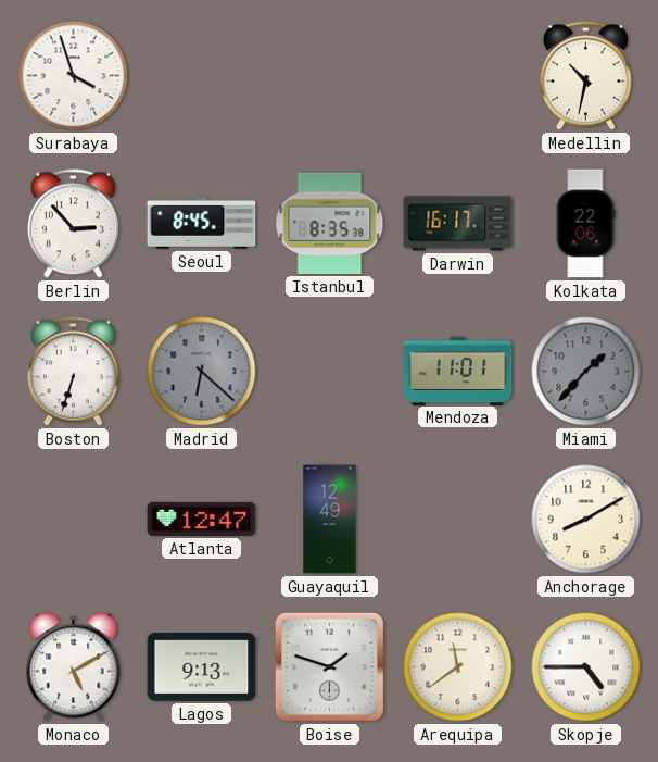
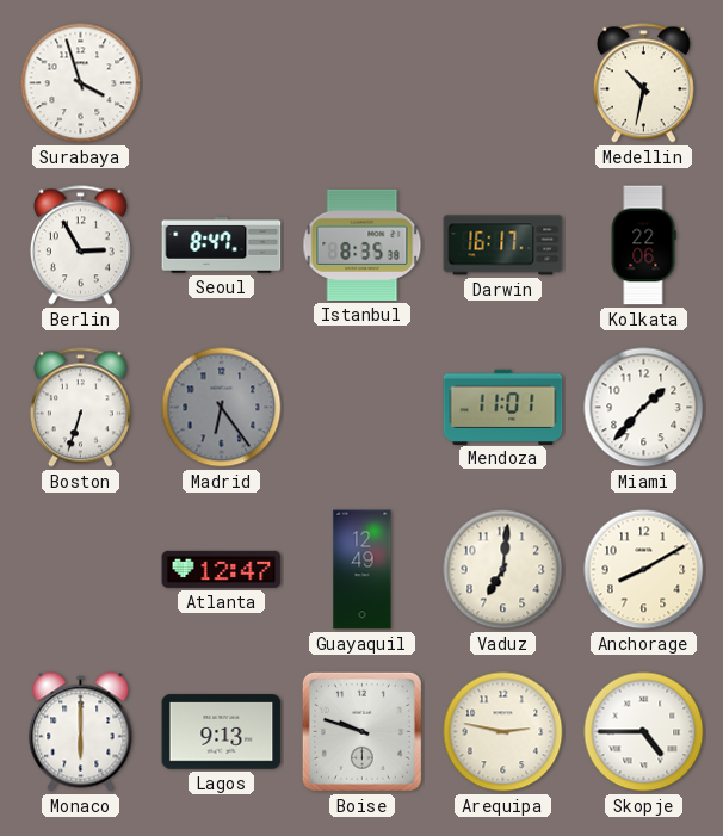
Berlin: 2:53 -> 2:55 (80, 246)
Seoul: 8:45 -> 8:47 (222, 244)
Madrid: 6:22 -> 6:24 (222, 408)
Miami dial: grey -> white (644, 408)
Vaduz: none -> 7:01 (503, 570)
Monaco: 5:10 -> 6:00 (81, 732)
Boise: 1:48 -> 9:48 (361, 731)
Arequipa: 11:39 -> 2:47 (503, 732)
